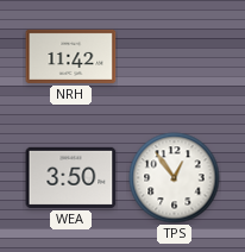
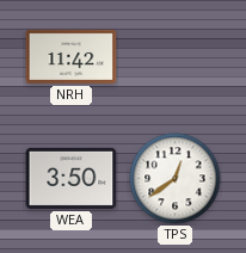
TPS: 12:54 -> 12:39 (176, 179)
